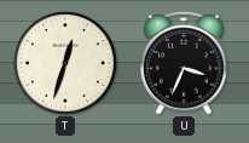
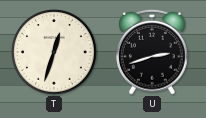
U: 3:34 -> 2:42 (153, 52)
